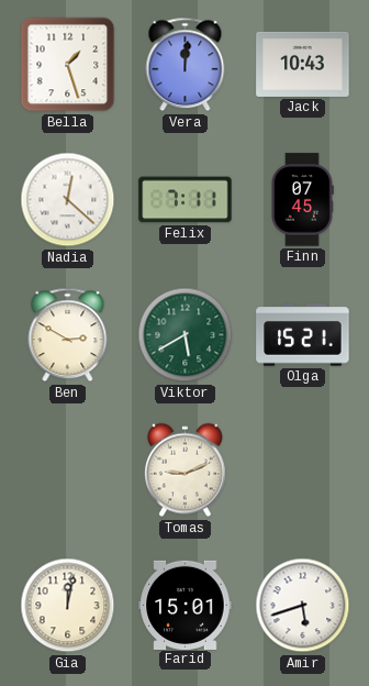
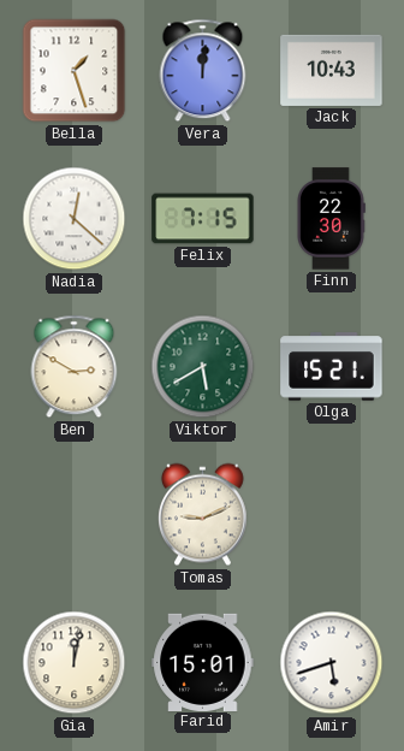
Felix: 7:11 -> 7:15 (203, 219)
Finn: 07:45 -> 22:30 (332, 219)
